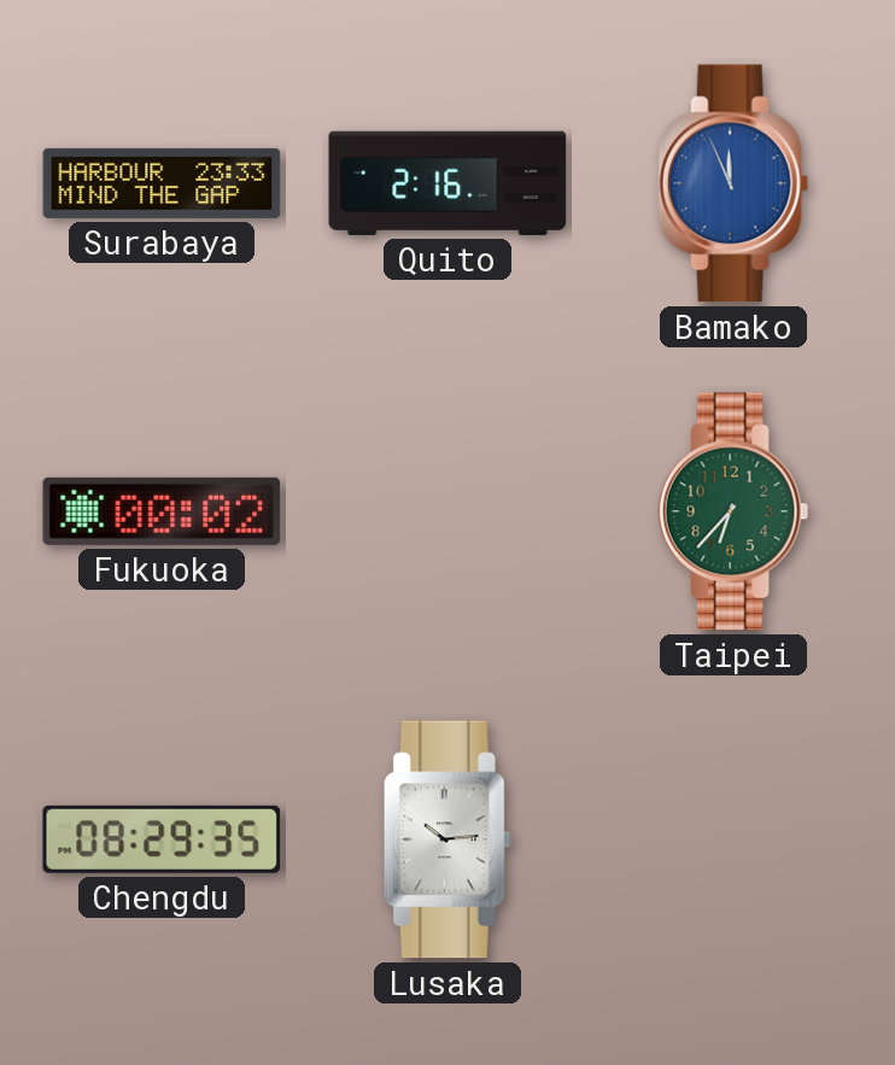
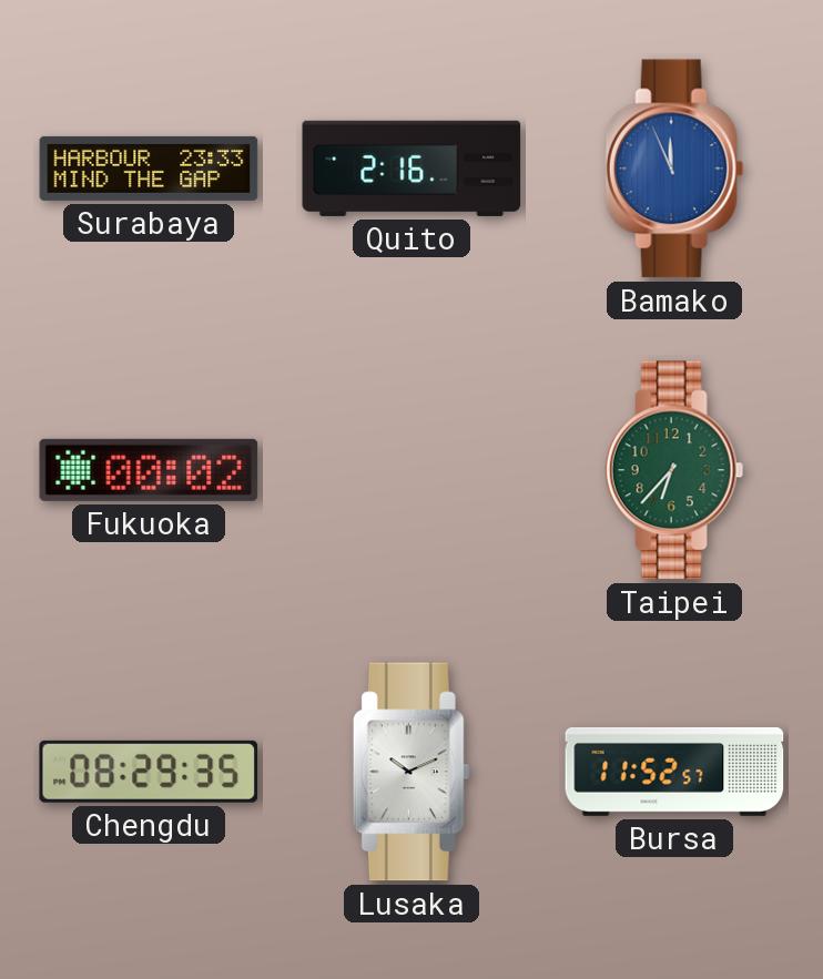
Lusaka: 10:14 -> 10:11 (411, 772)
Bursa: none -> 11:52 (674, 772)
